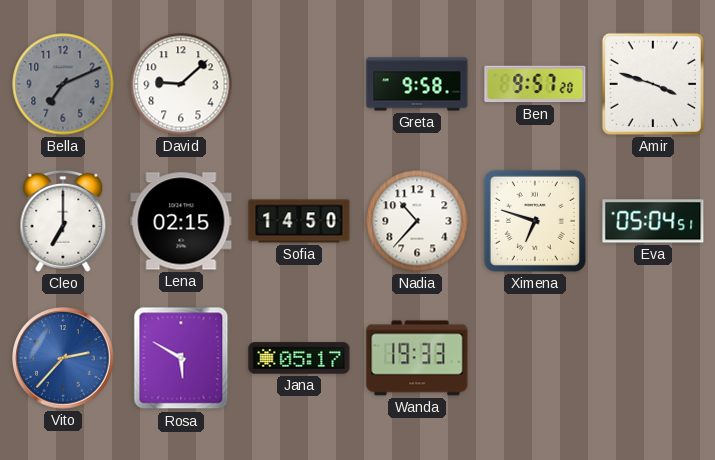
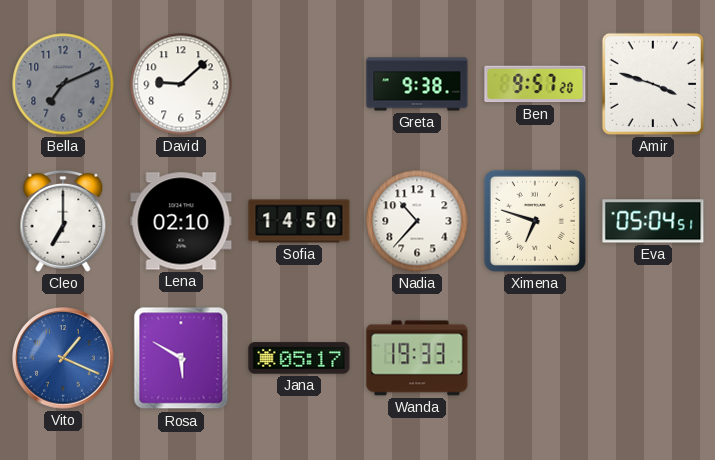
Greta: 9:58 -> 9:38 (417, 84)
Lena: 02:15 -> 02:10 (181, 221)
Vito: 2:37 -> 1:19 (63, 358)
